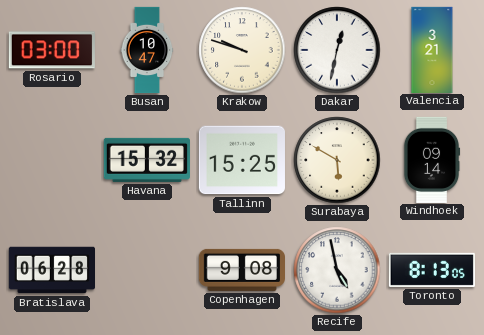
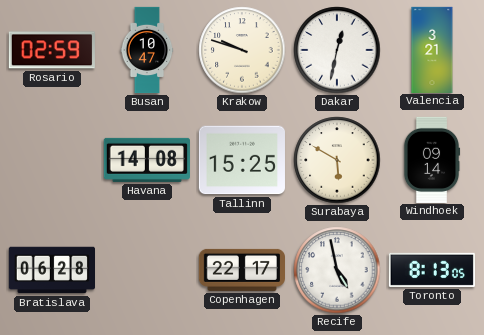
Rosario: 03:00 -> 02:59 (52, 50)
Havana: 15:32 -> 14:08 (147, 160)
Copenhagen: 9:08 -> 22:17 (241, 270)
